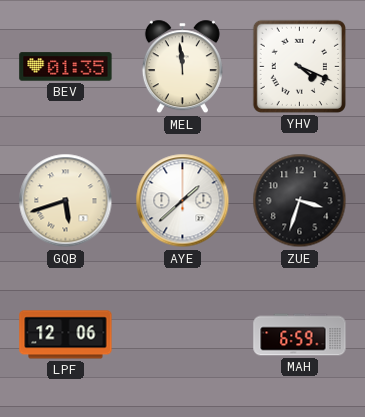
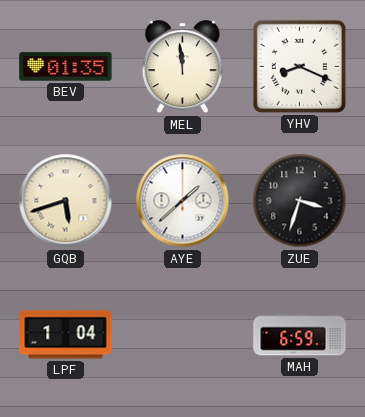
YHV: 4:19 -> 8:19 (299, 66)
LPF: 12:06 -> 1:04 (66, 335)
